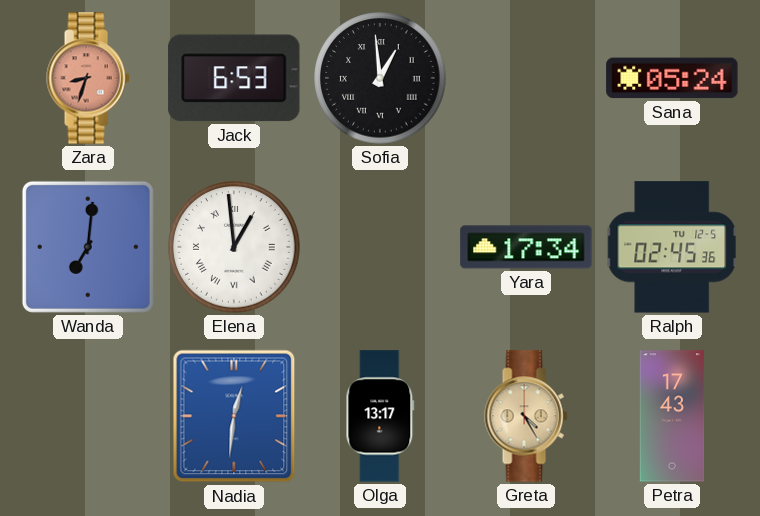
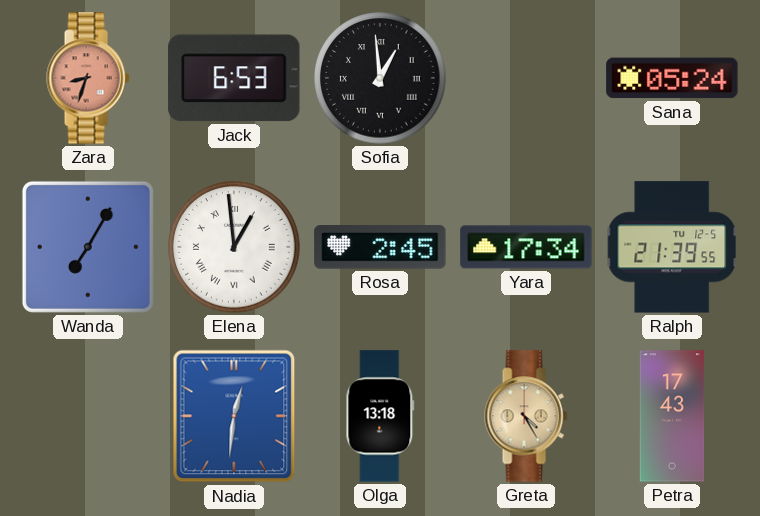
Wanda: 7:01 -> 7:05 (88, 247)
Rosa: none -> 2:45 (380, 247)
Ralph: 02:45 -> 21:39 (673, 247)
Olga: 13:17 -> 13:18 (380, 416)
